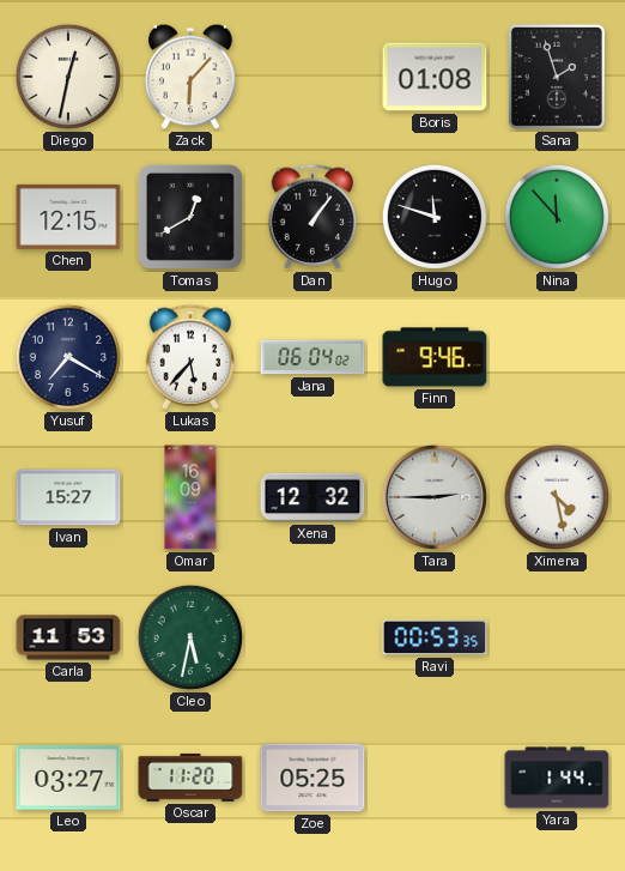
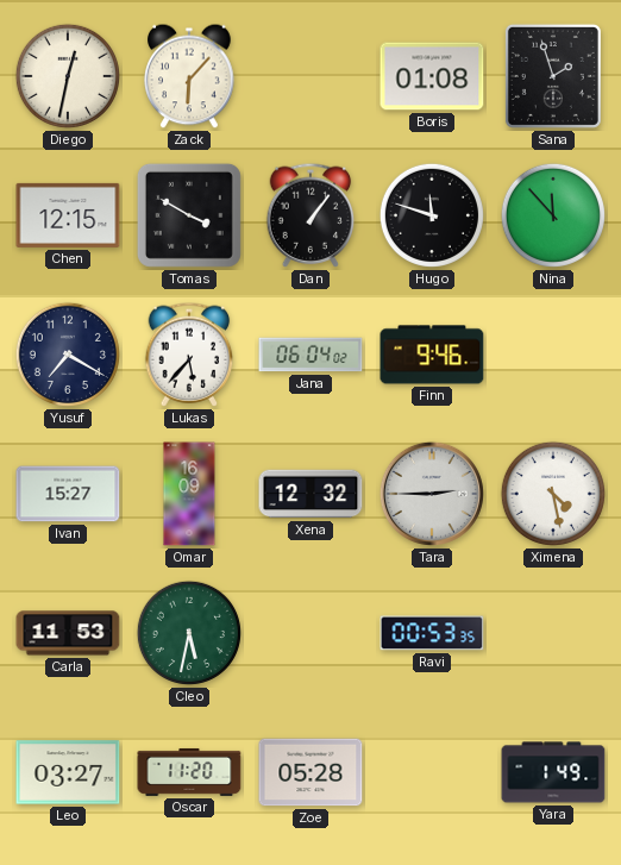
Tomas: 12:40 -> 3:50 (189, 215)
Zoe: 05:25 -> 05:28 (310, 772)
Yara: 1:44 -> 1:49 (553, 772)
